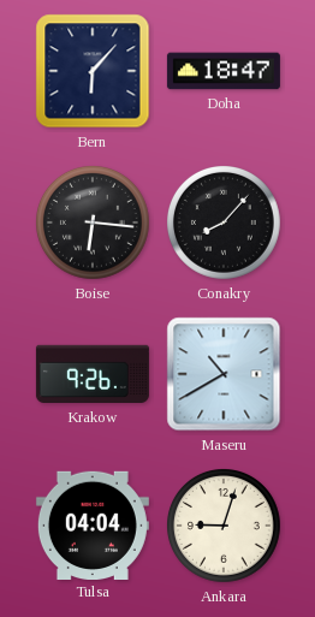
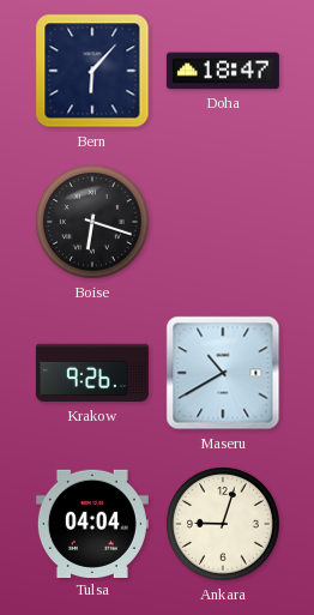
Boise: 6:16 -> 6:18 (93, 223)
Conakry: 8:07 -> none (225, 224)
